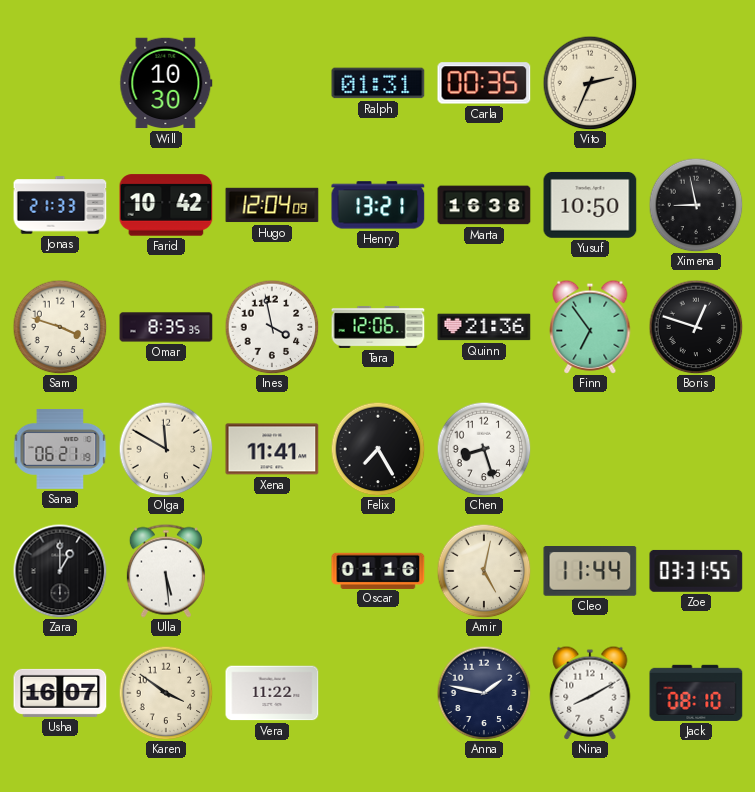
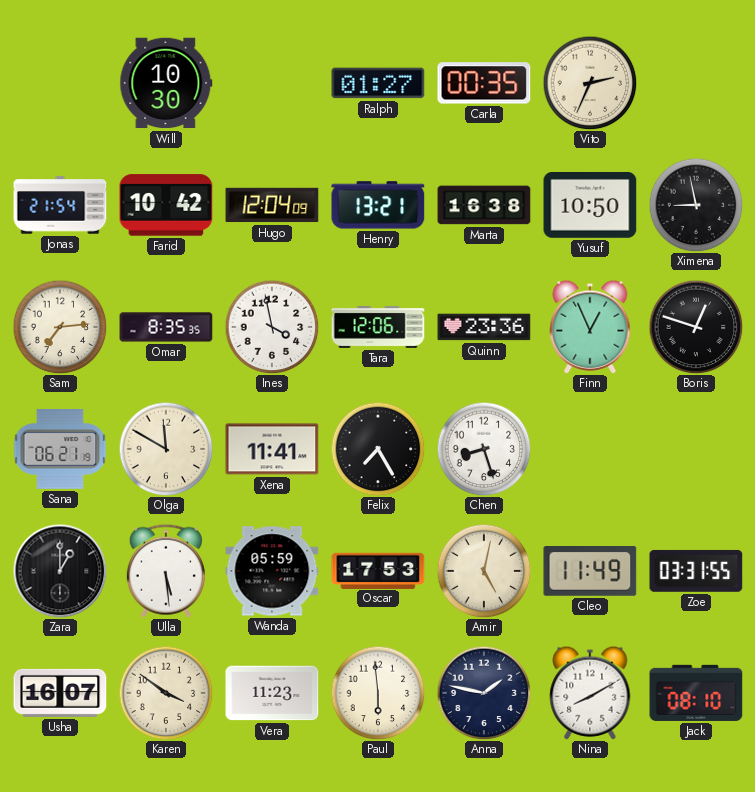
Ralph: 01:31 -> 01:27 (378, 83)
Jonas: 21:33 -> 21:54 (60, 205)
Sam: 3:48 -> 7:14 (60, 327)
Quinn: 21:36 -> 23:36 (484, 327)
Finn: 6:54 -> 12:56 (590, 327)
Wanda: none -> 05:59 (272, 571)
Oscar: 01:16 -> 17:53 (378, 570)
Cleo: 11:44 -> 11:49 (590, 572)
Vera: 11:22 -> 11:23 (272, 693)
Paul: none -> 5:59 (378, 693)
